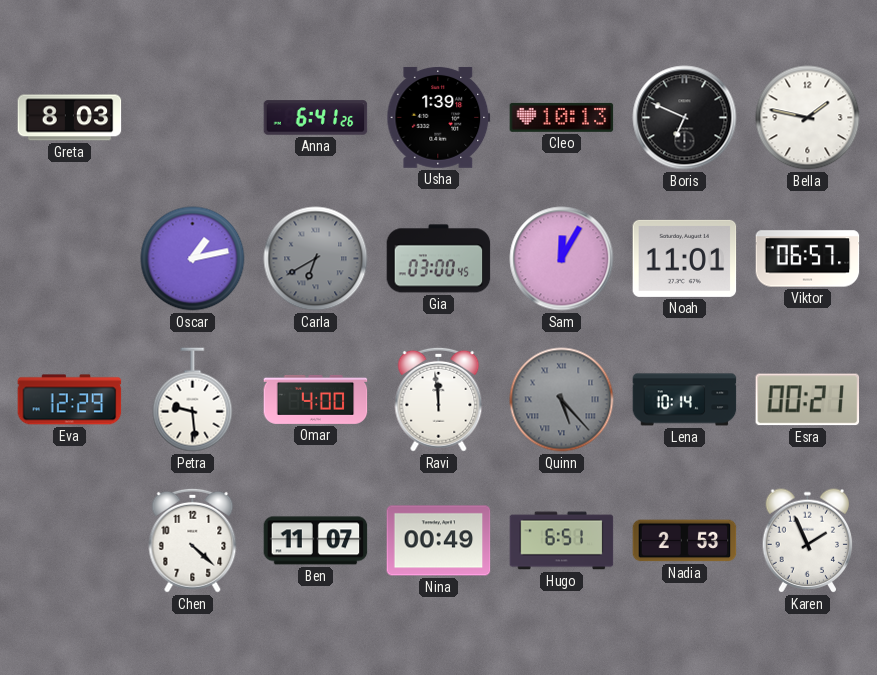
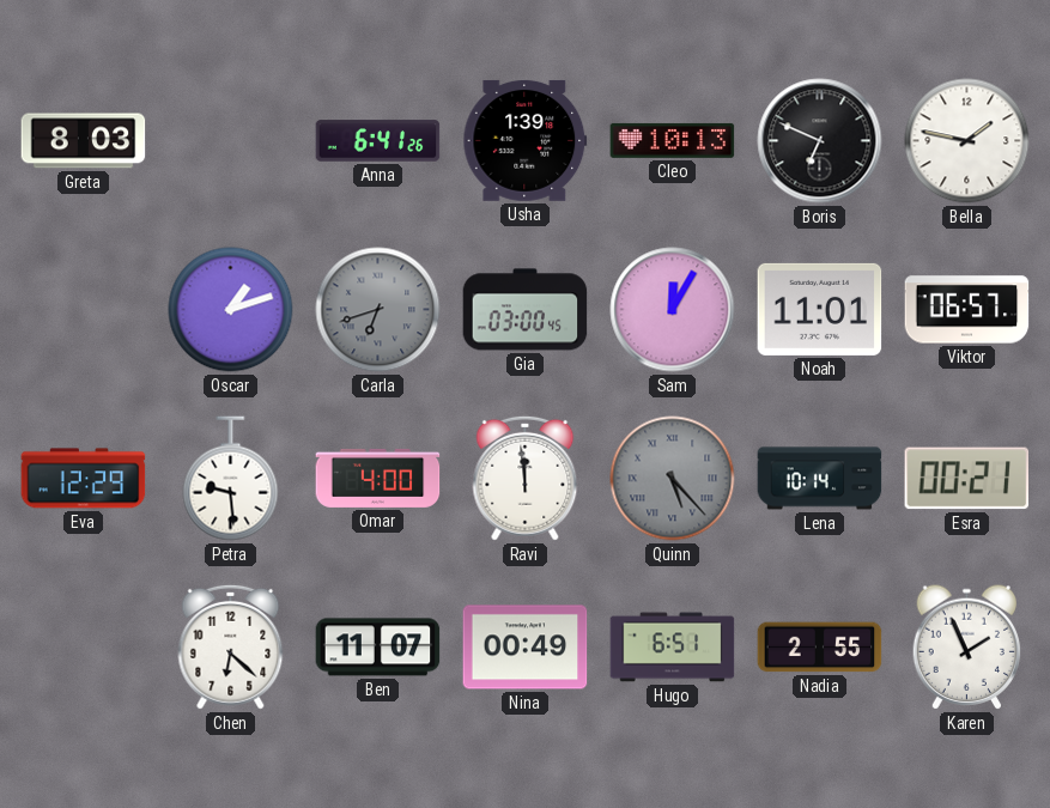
Oscar: 1:13 -> 1:12 (231, 310)
Carla: 6:40 -> 6:42 (378, 310)
Chen: 4:22 -> 6:22 (231, 646)
Nadia: 2:53 -> 2:55 (820, 648)
